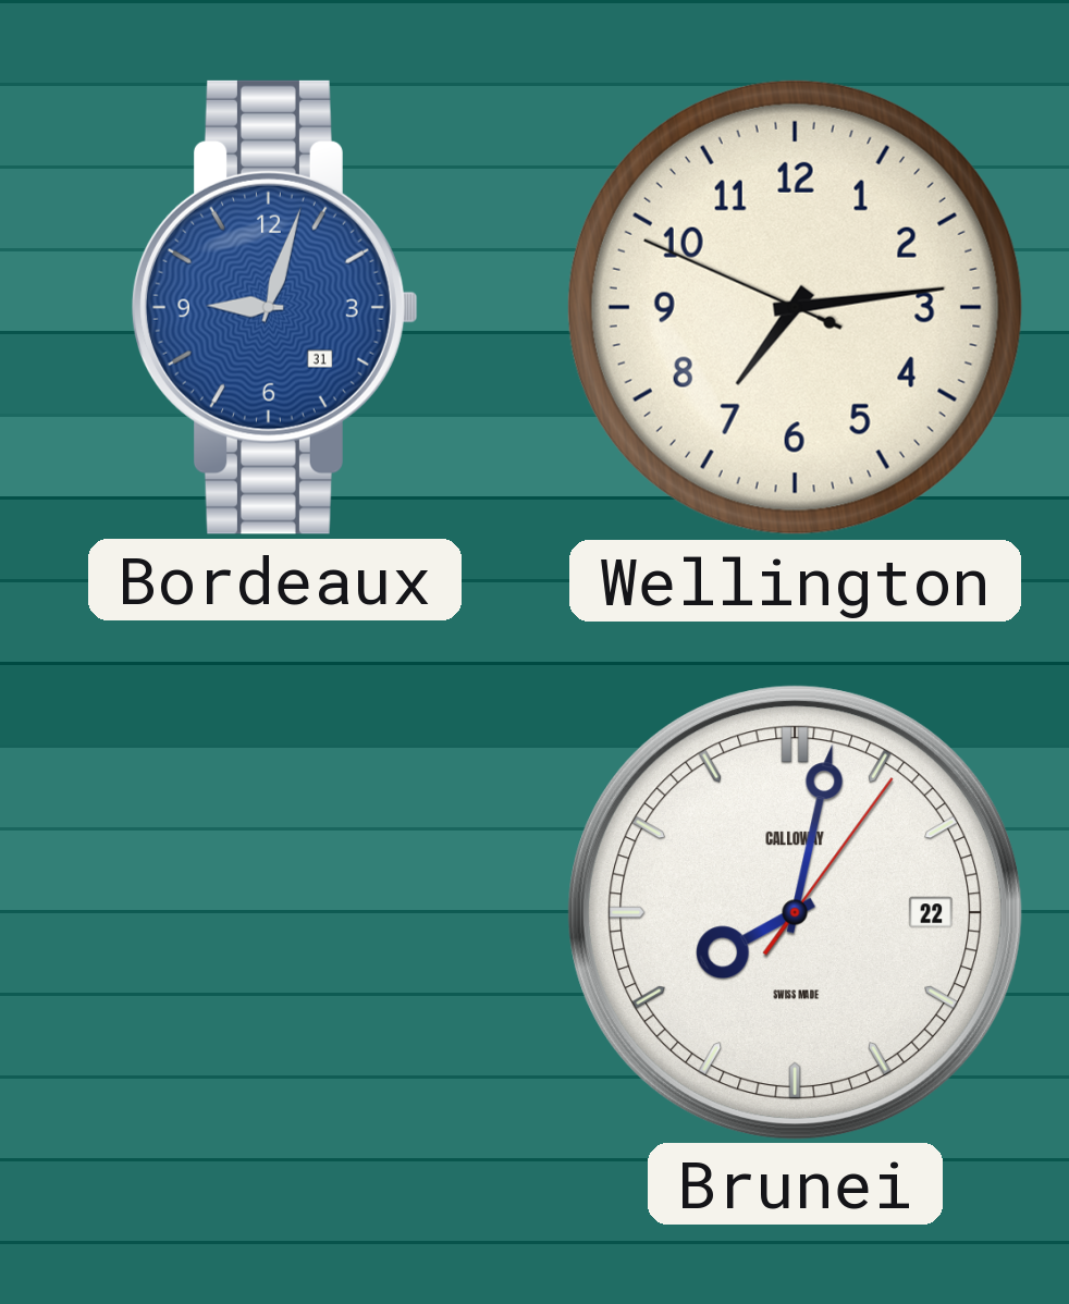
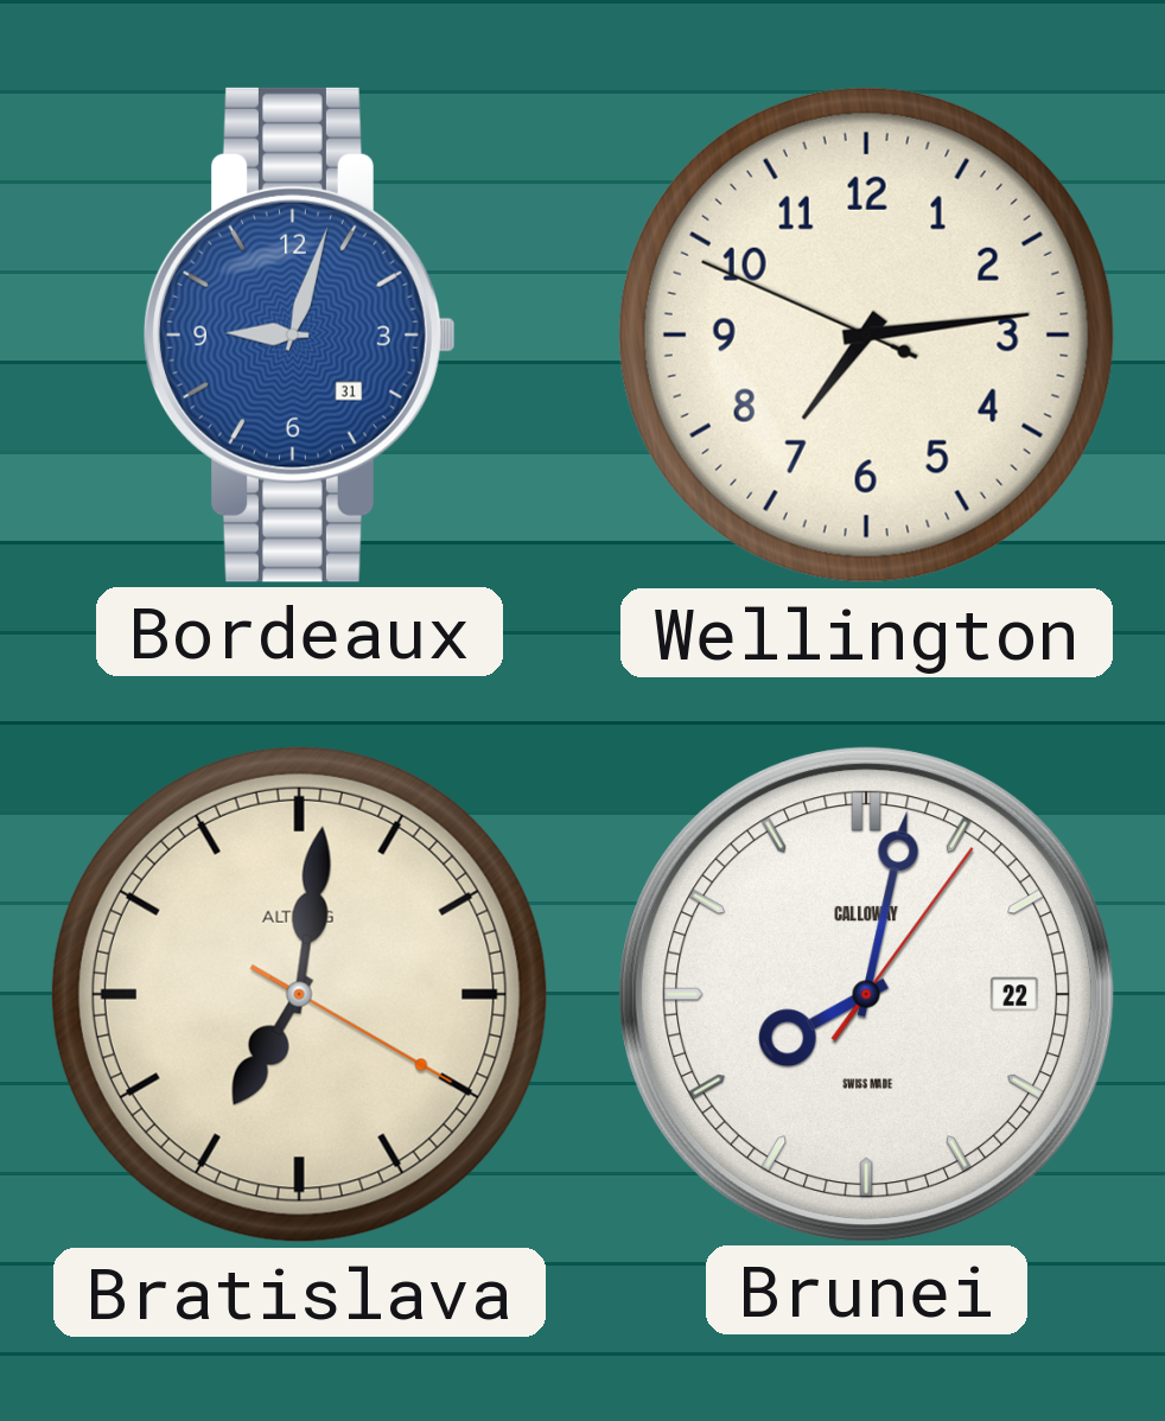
Bratislava: none -> 7:01 (299, 994)
